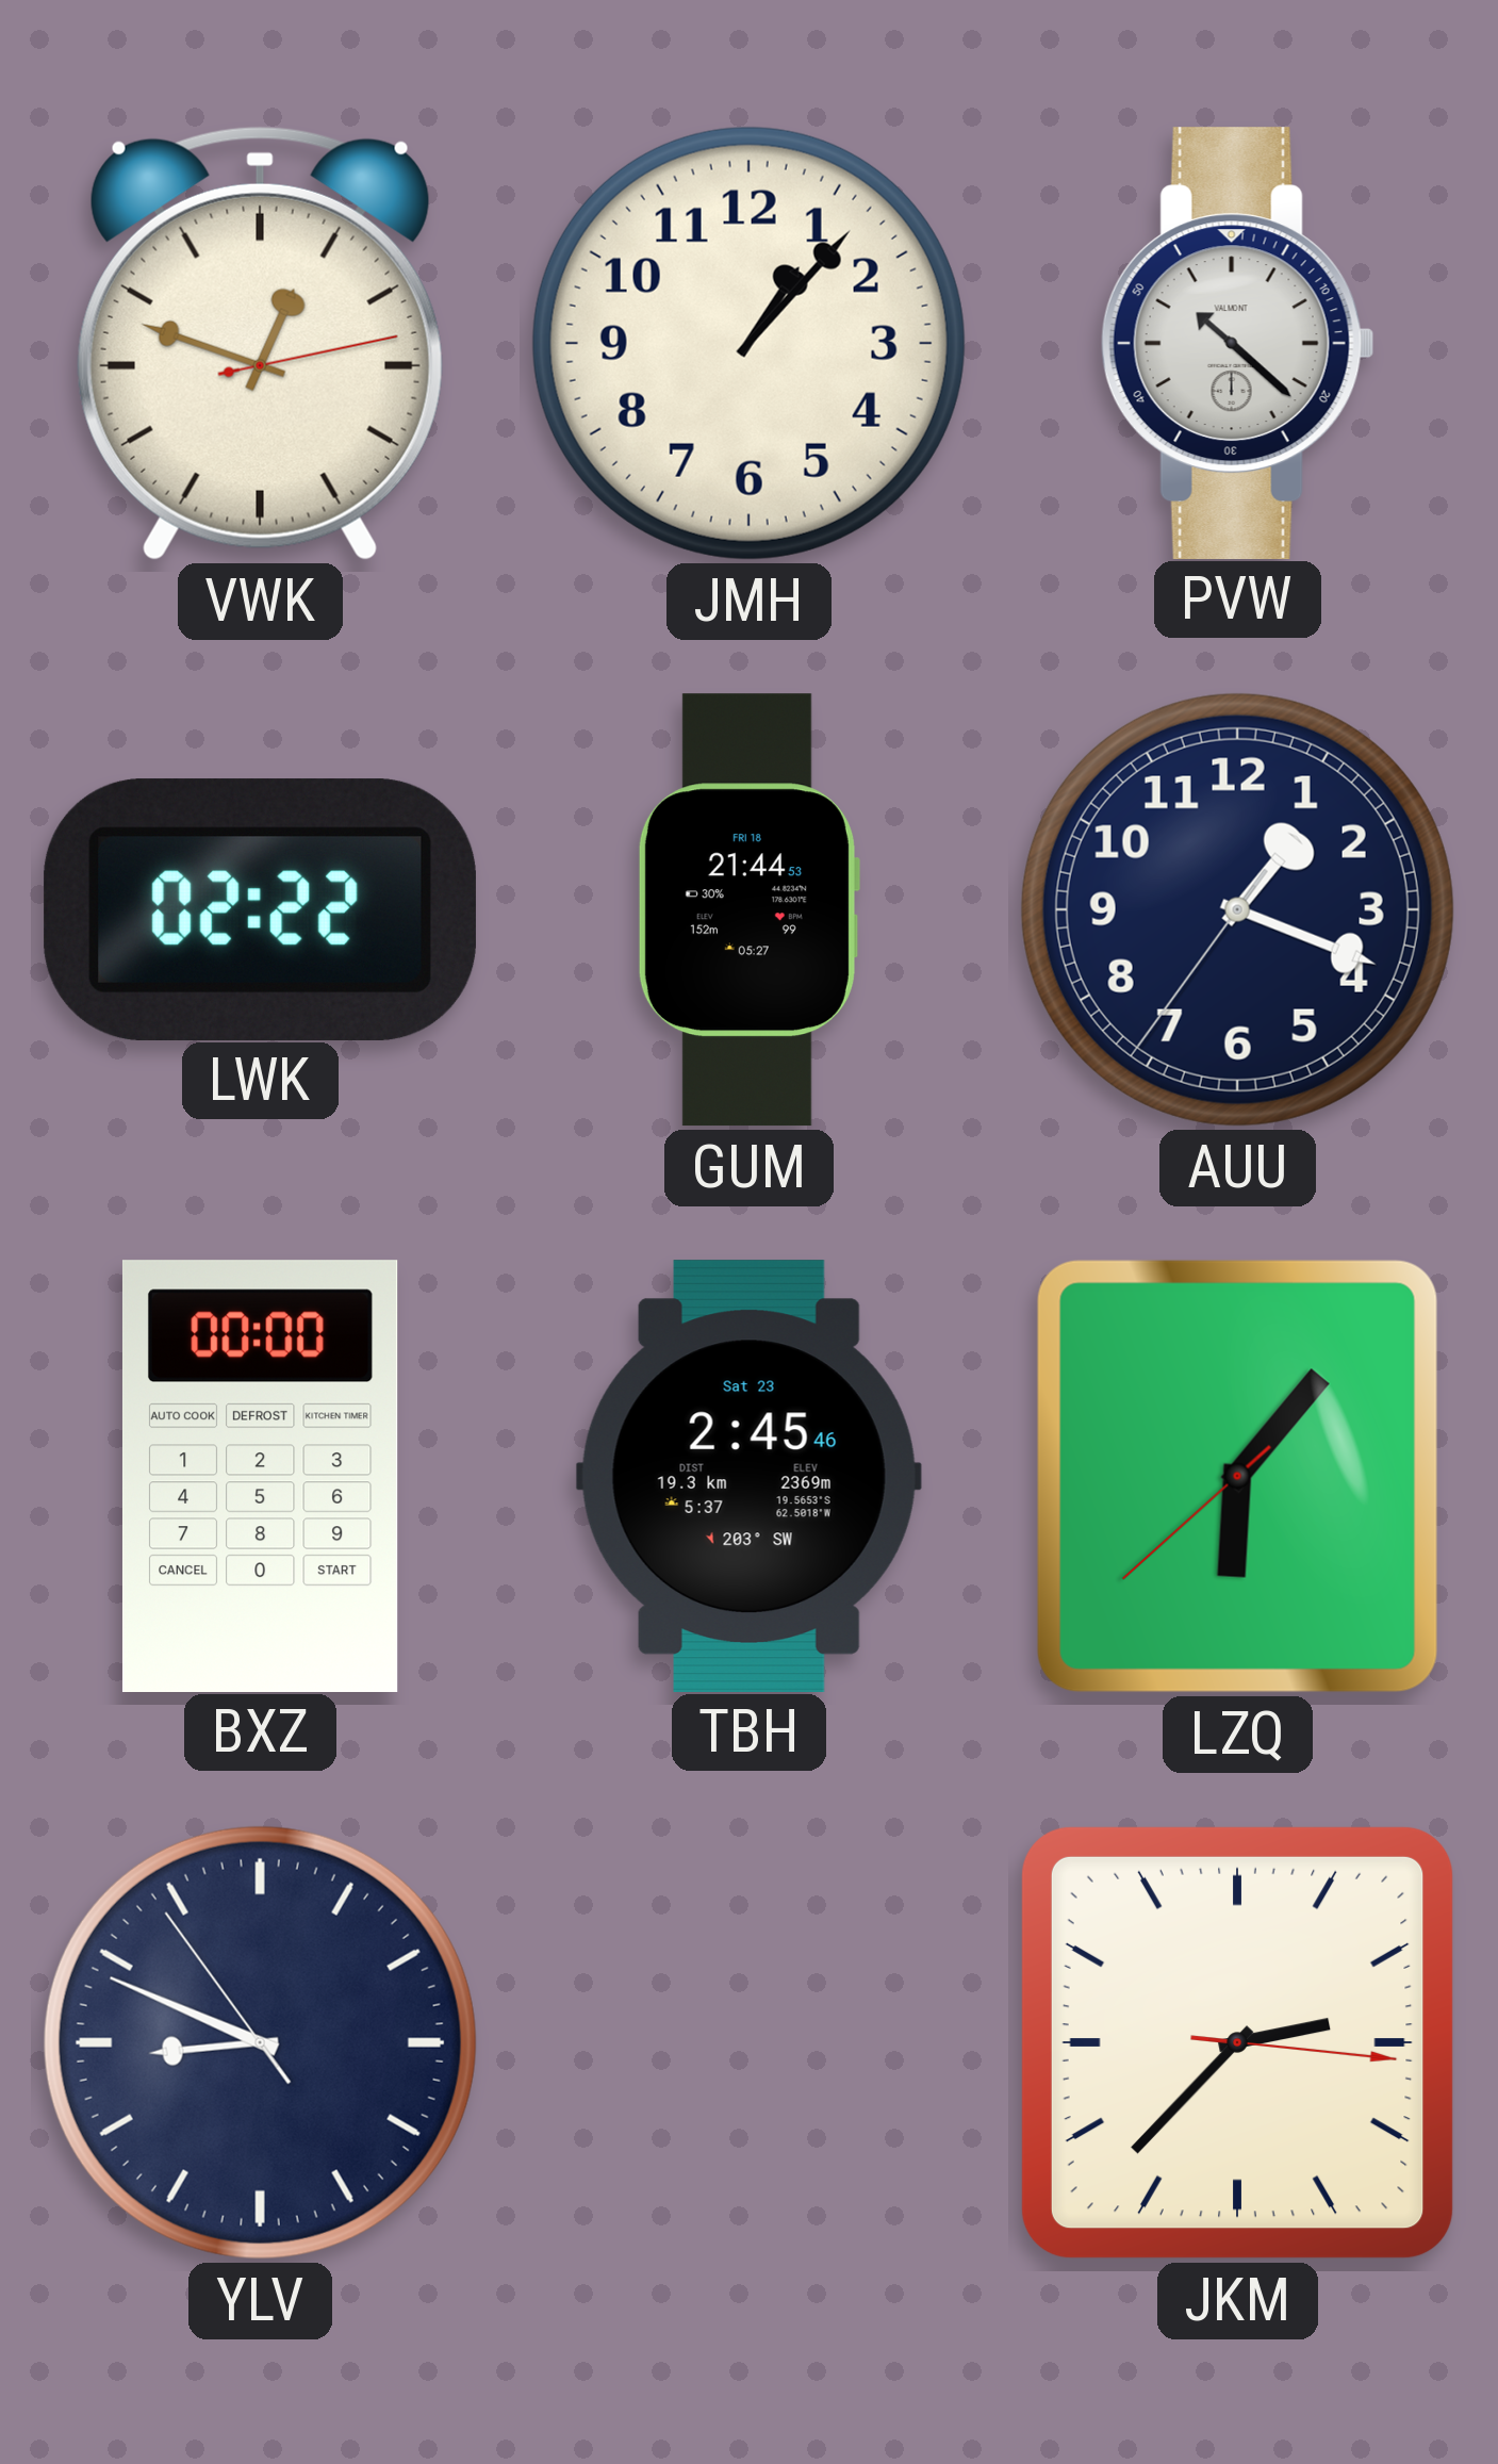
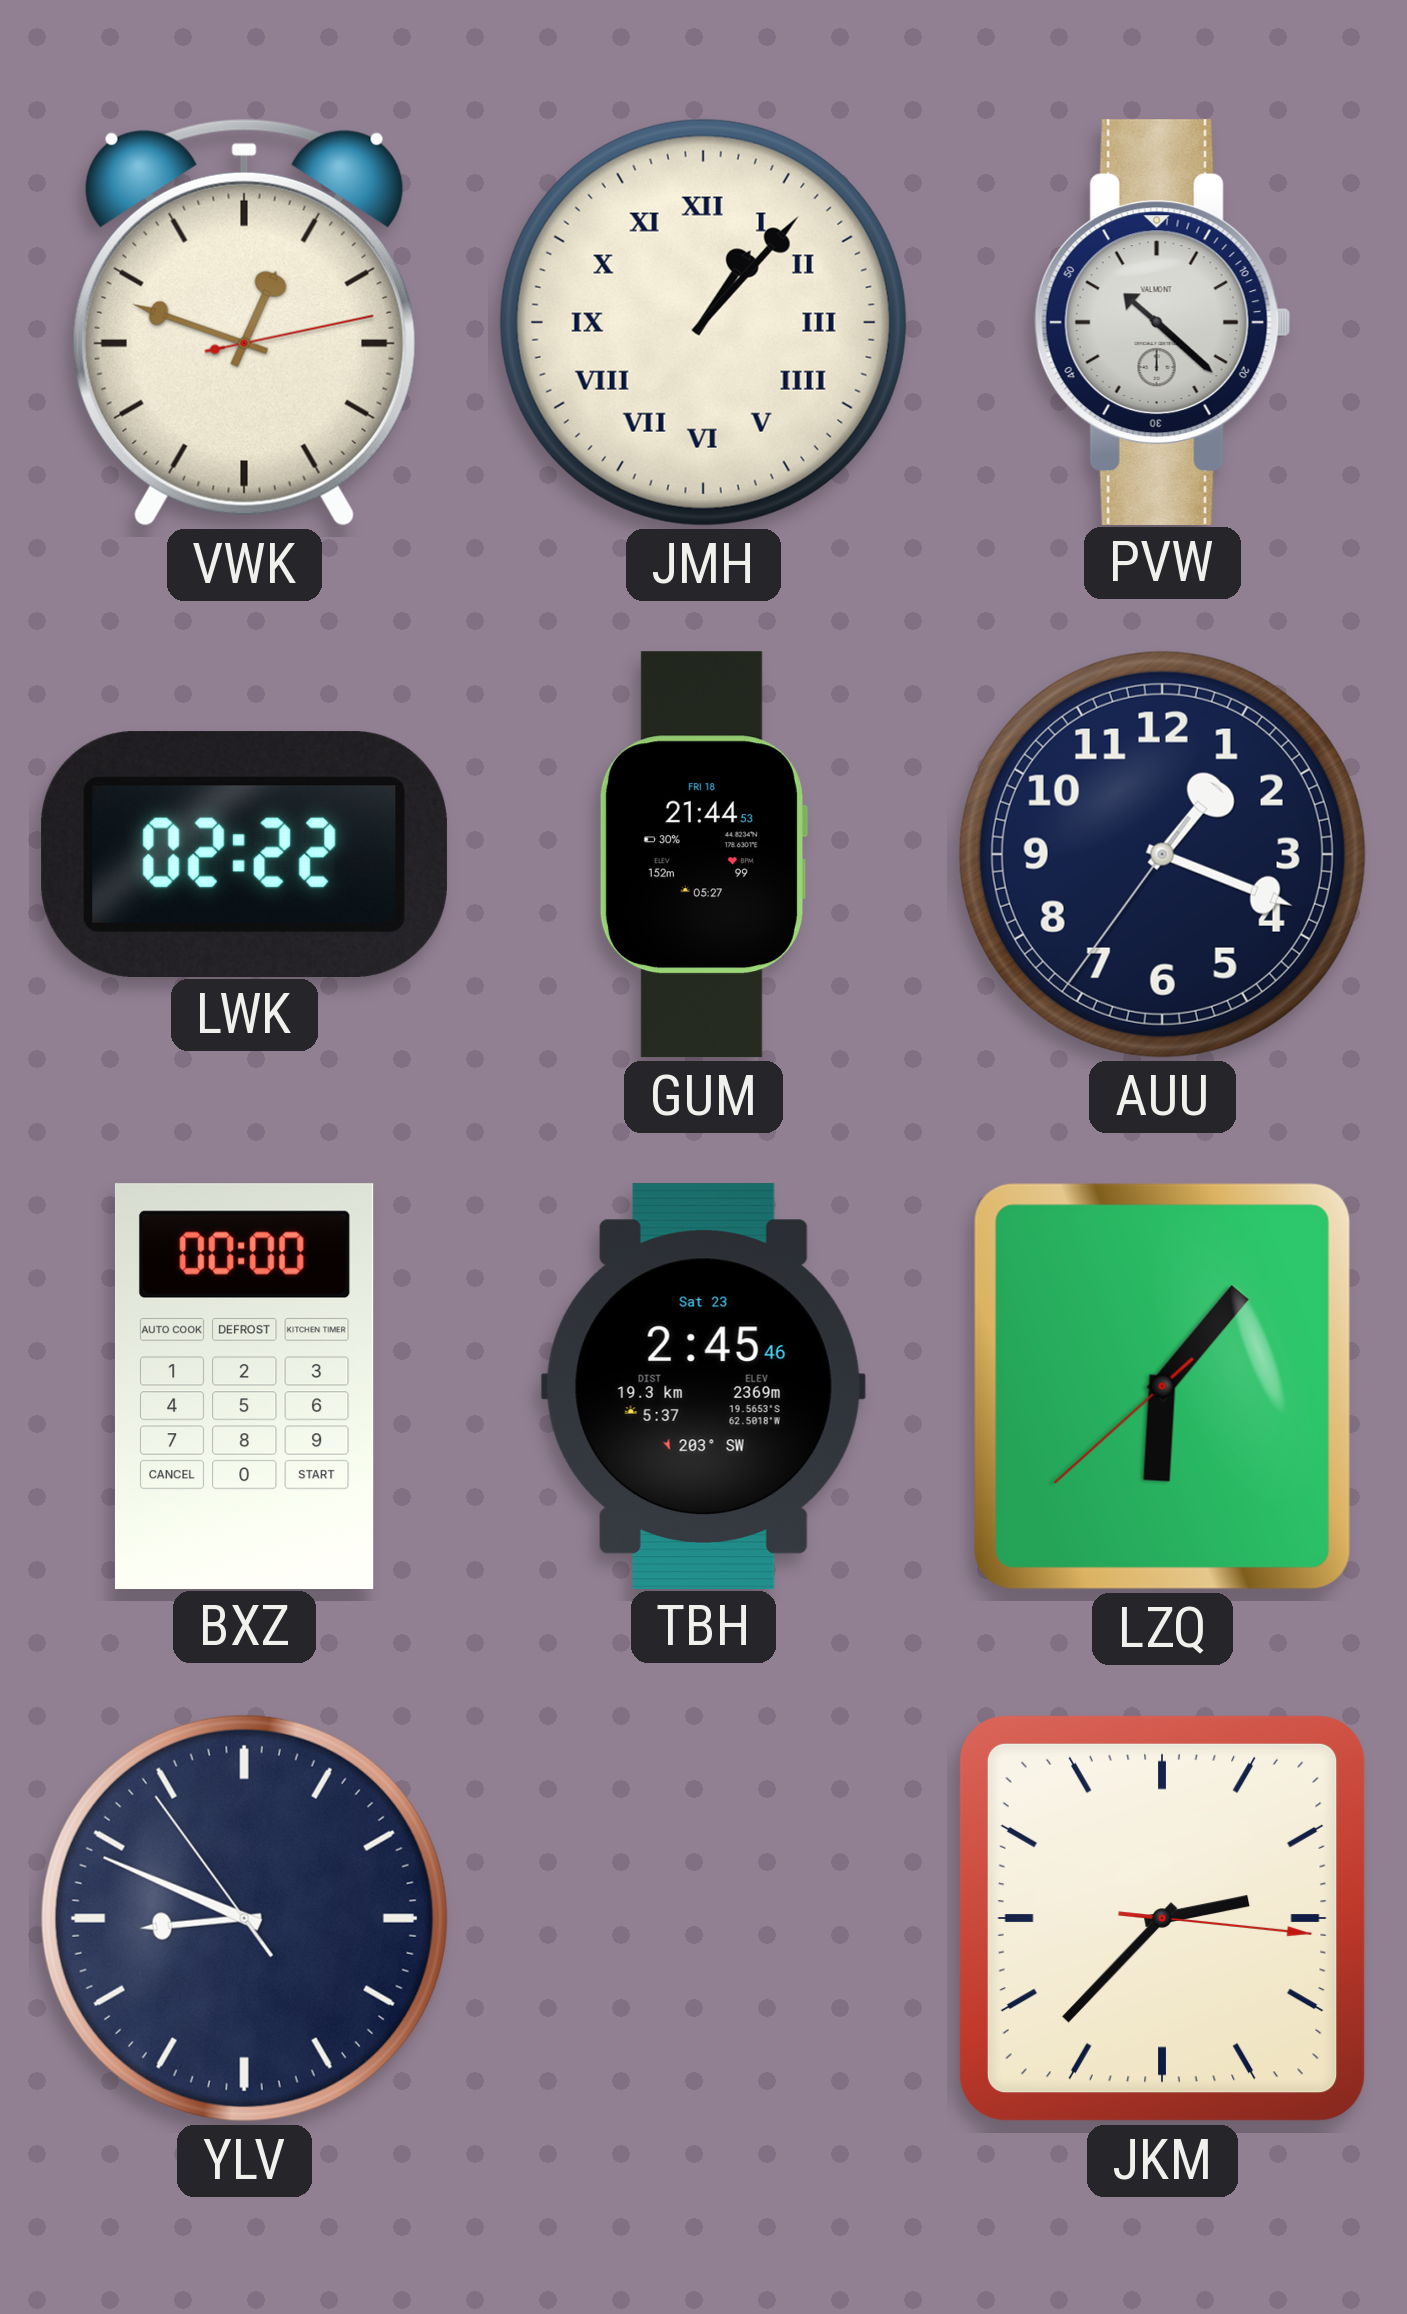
JMH numerals: Arabic -> Roman (703, 322)
